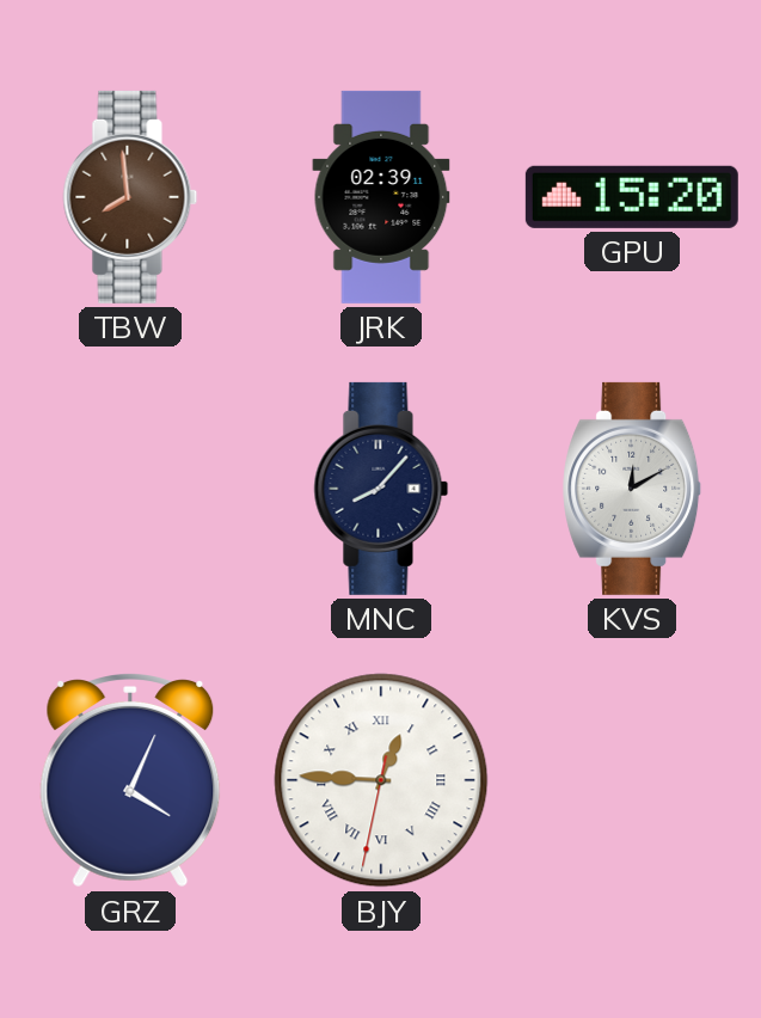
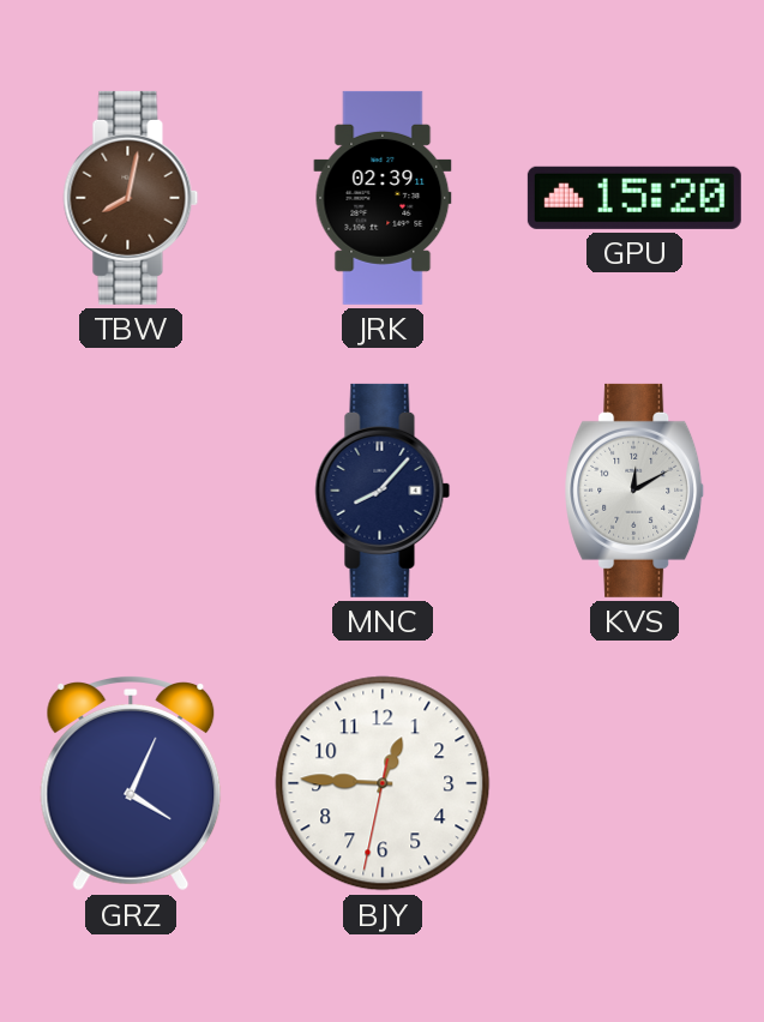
TBW: 7:59 -> 8:02 (131, 198)
BJY numerals: Roman -> Arabic (383, 783)
